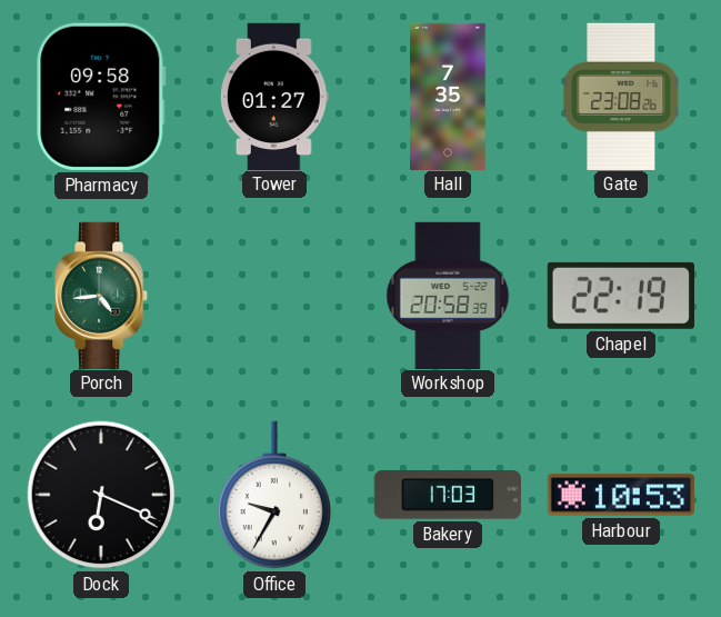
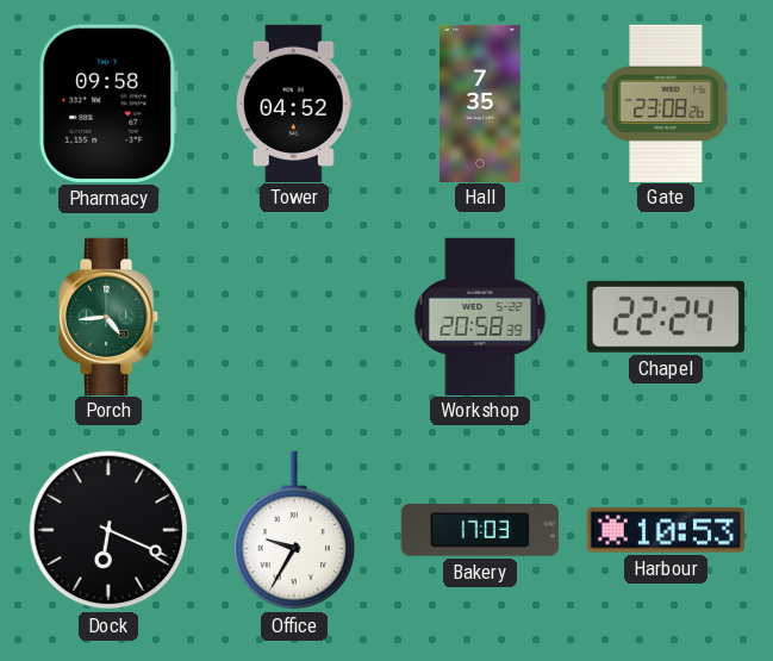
Tower: 01:27 -> 04:52 (294, 102)
Chapel: 22:19 -> 22:24 (666, 317)
